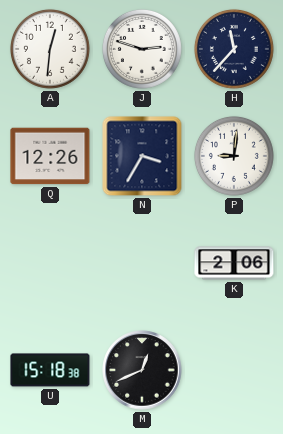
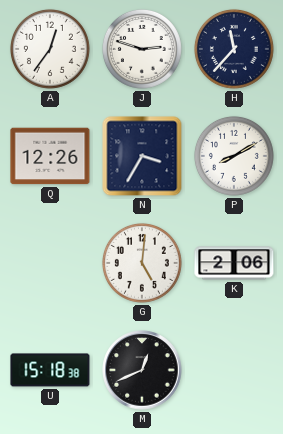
A: 12:31 -> 12:36 (50, 49)
P: 9:01 -> 8:10 (234, 156)
G: none -> 5:01 (142, 263)
